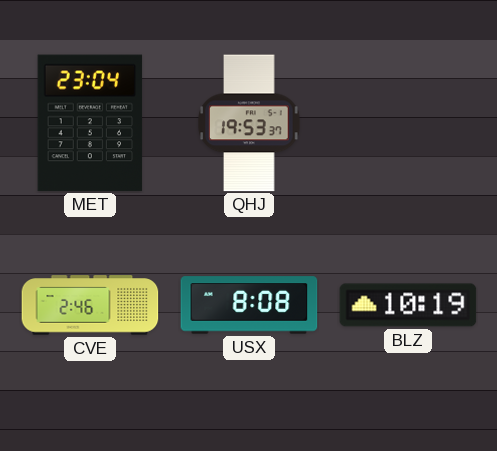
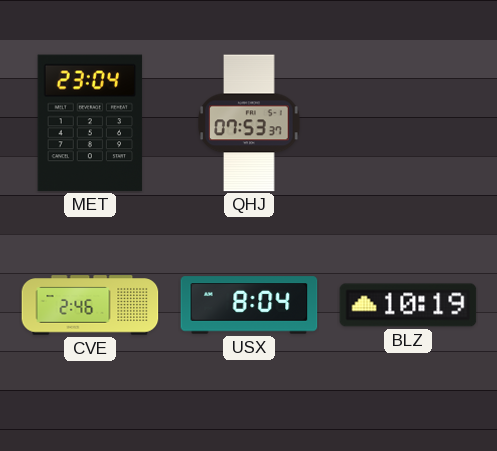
QHJ: 19:53 -> 07:53 (249, 123)
USX: 8:08 -> 8:04 (249, 305)
